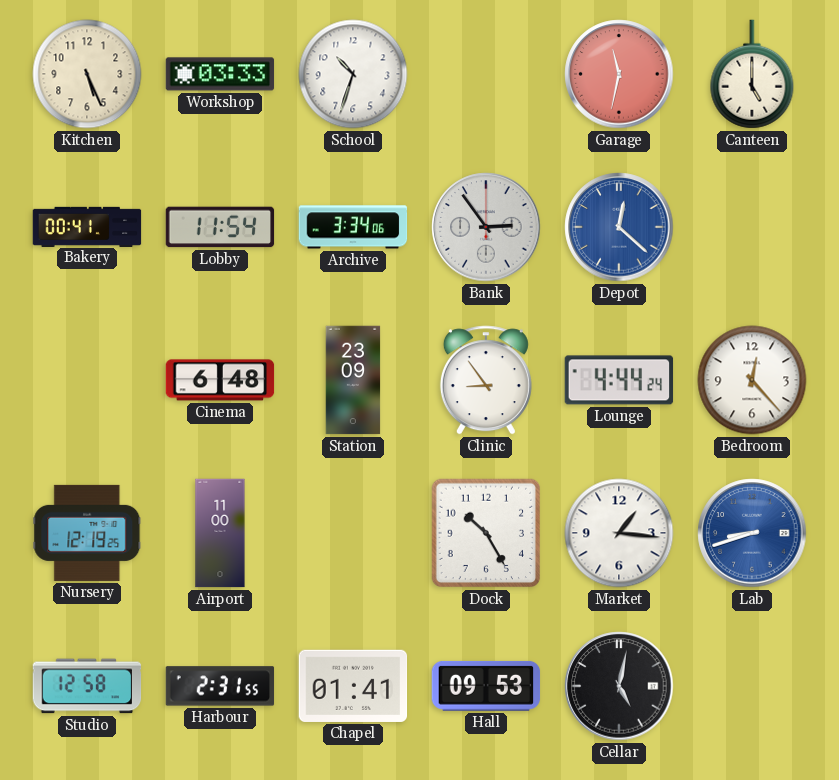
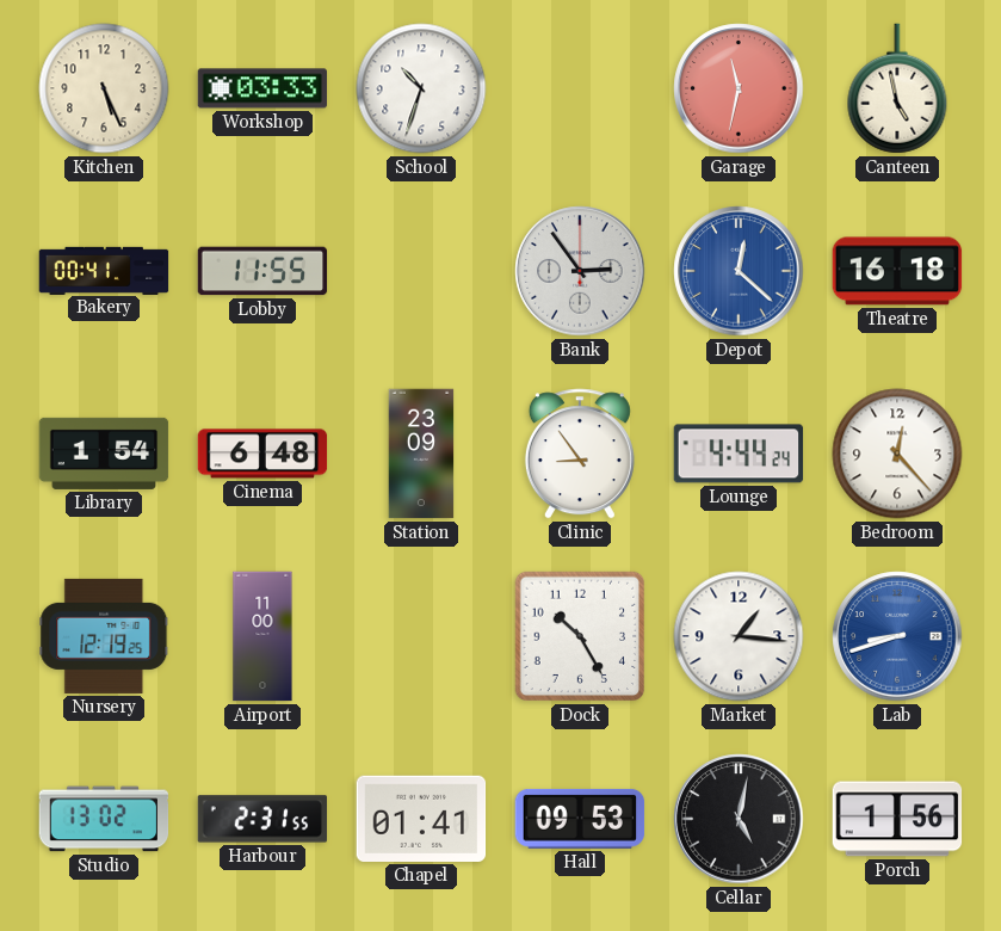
Canteen: 5:00 -> 4:58 (897, 88)
Lobby: 11:54 -> 11:55 (262, 271)
Archive: 3:34 -> none (353, 227)
Theatre: none -> 16:18 (897, 271)
Library: none -> 1:54 (104, 454)
Studio: 12:58 -> 13:02 (104, 819)
Porch: none -> 1:56 (897, 819)
